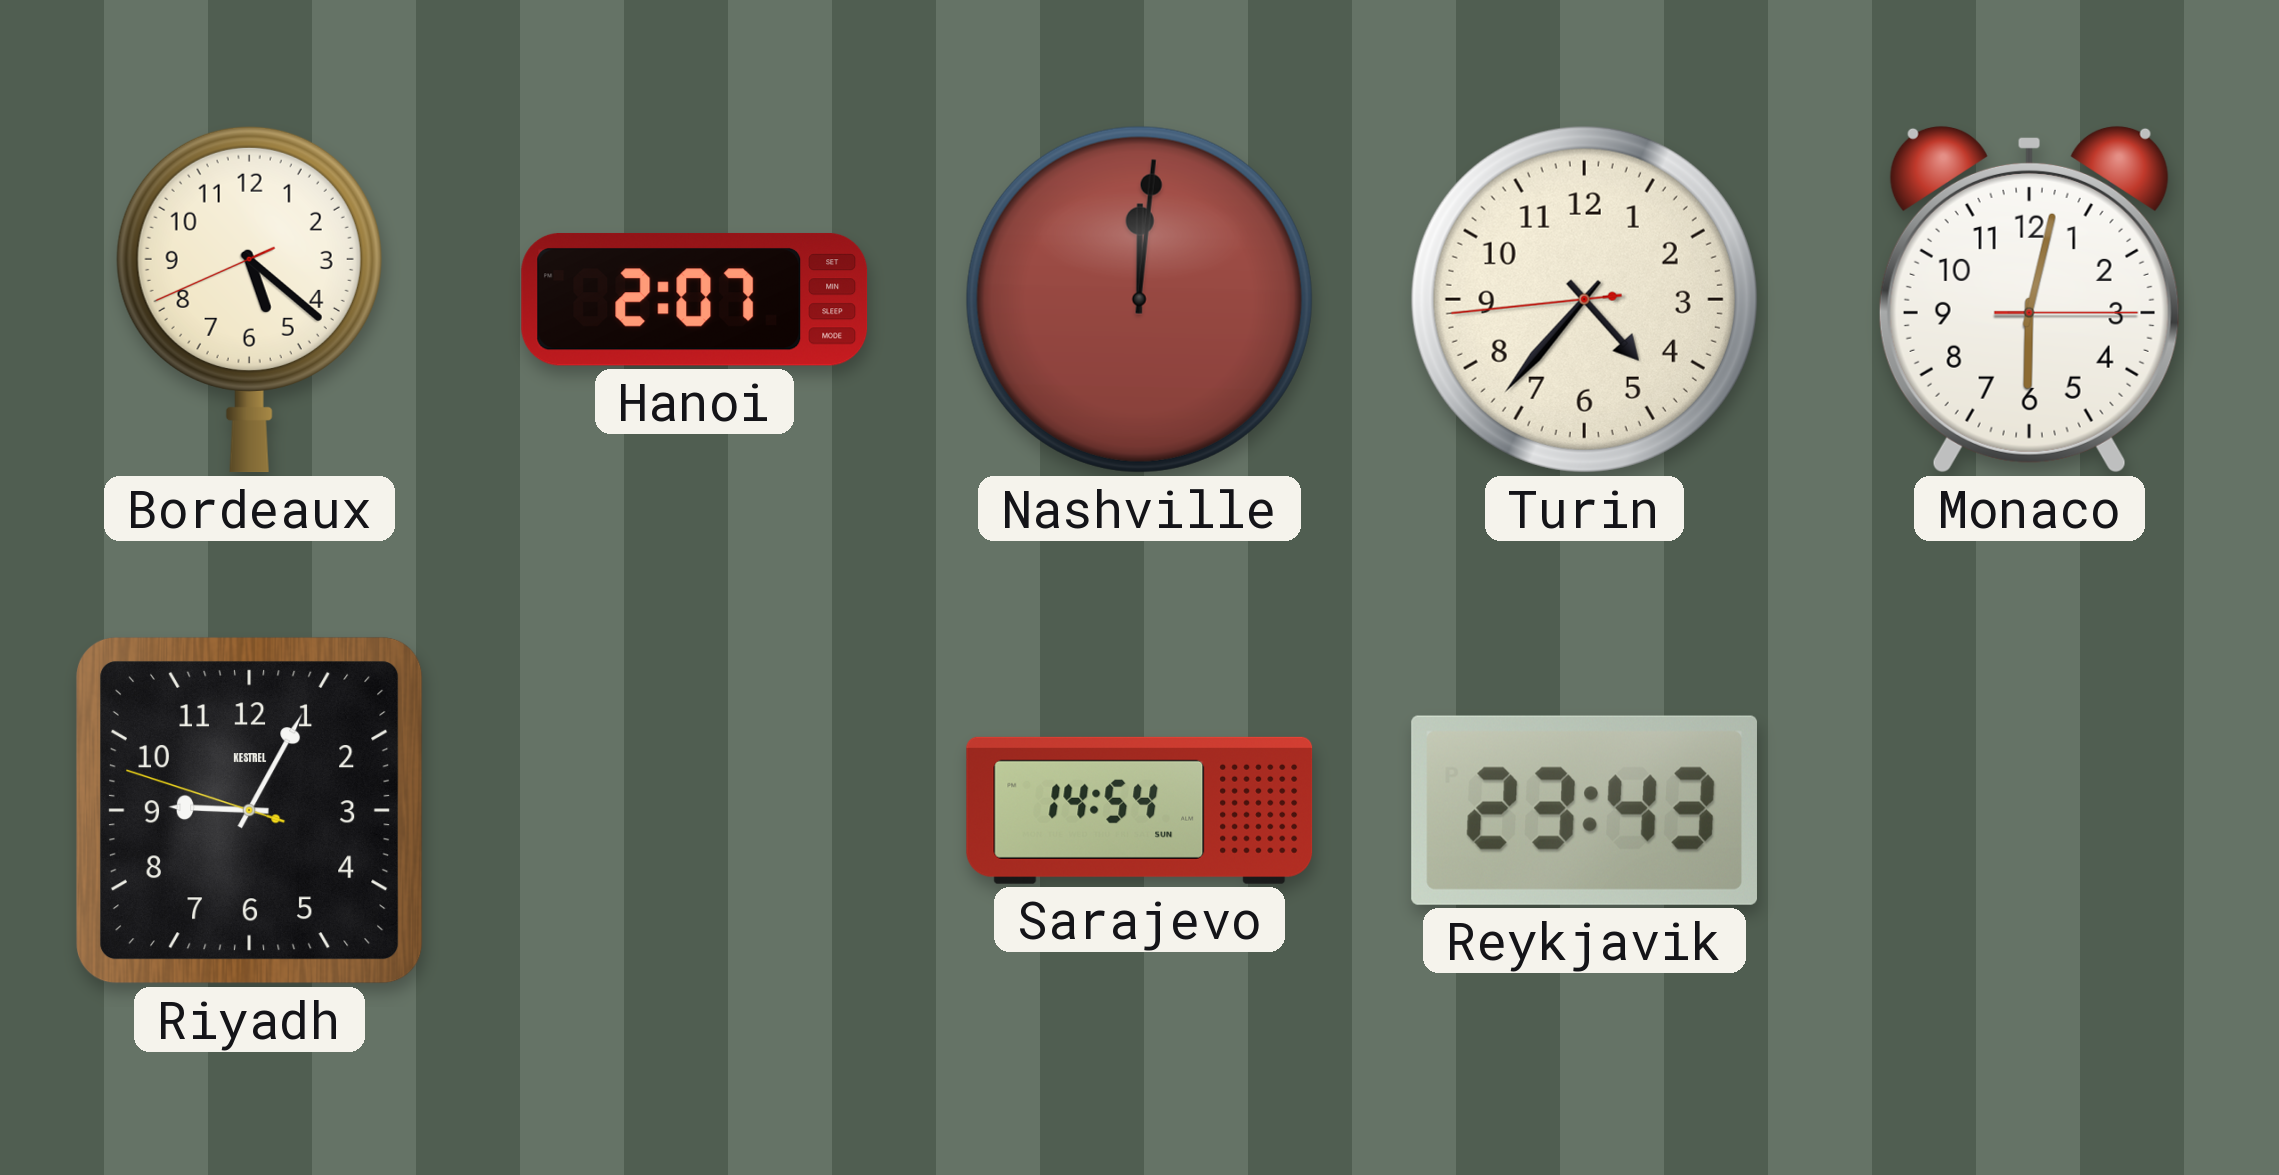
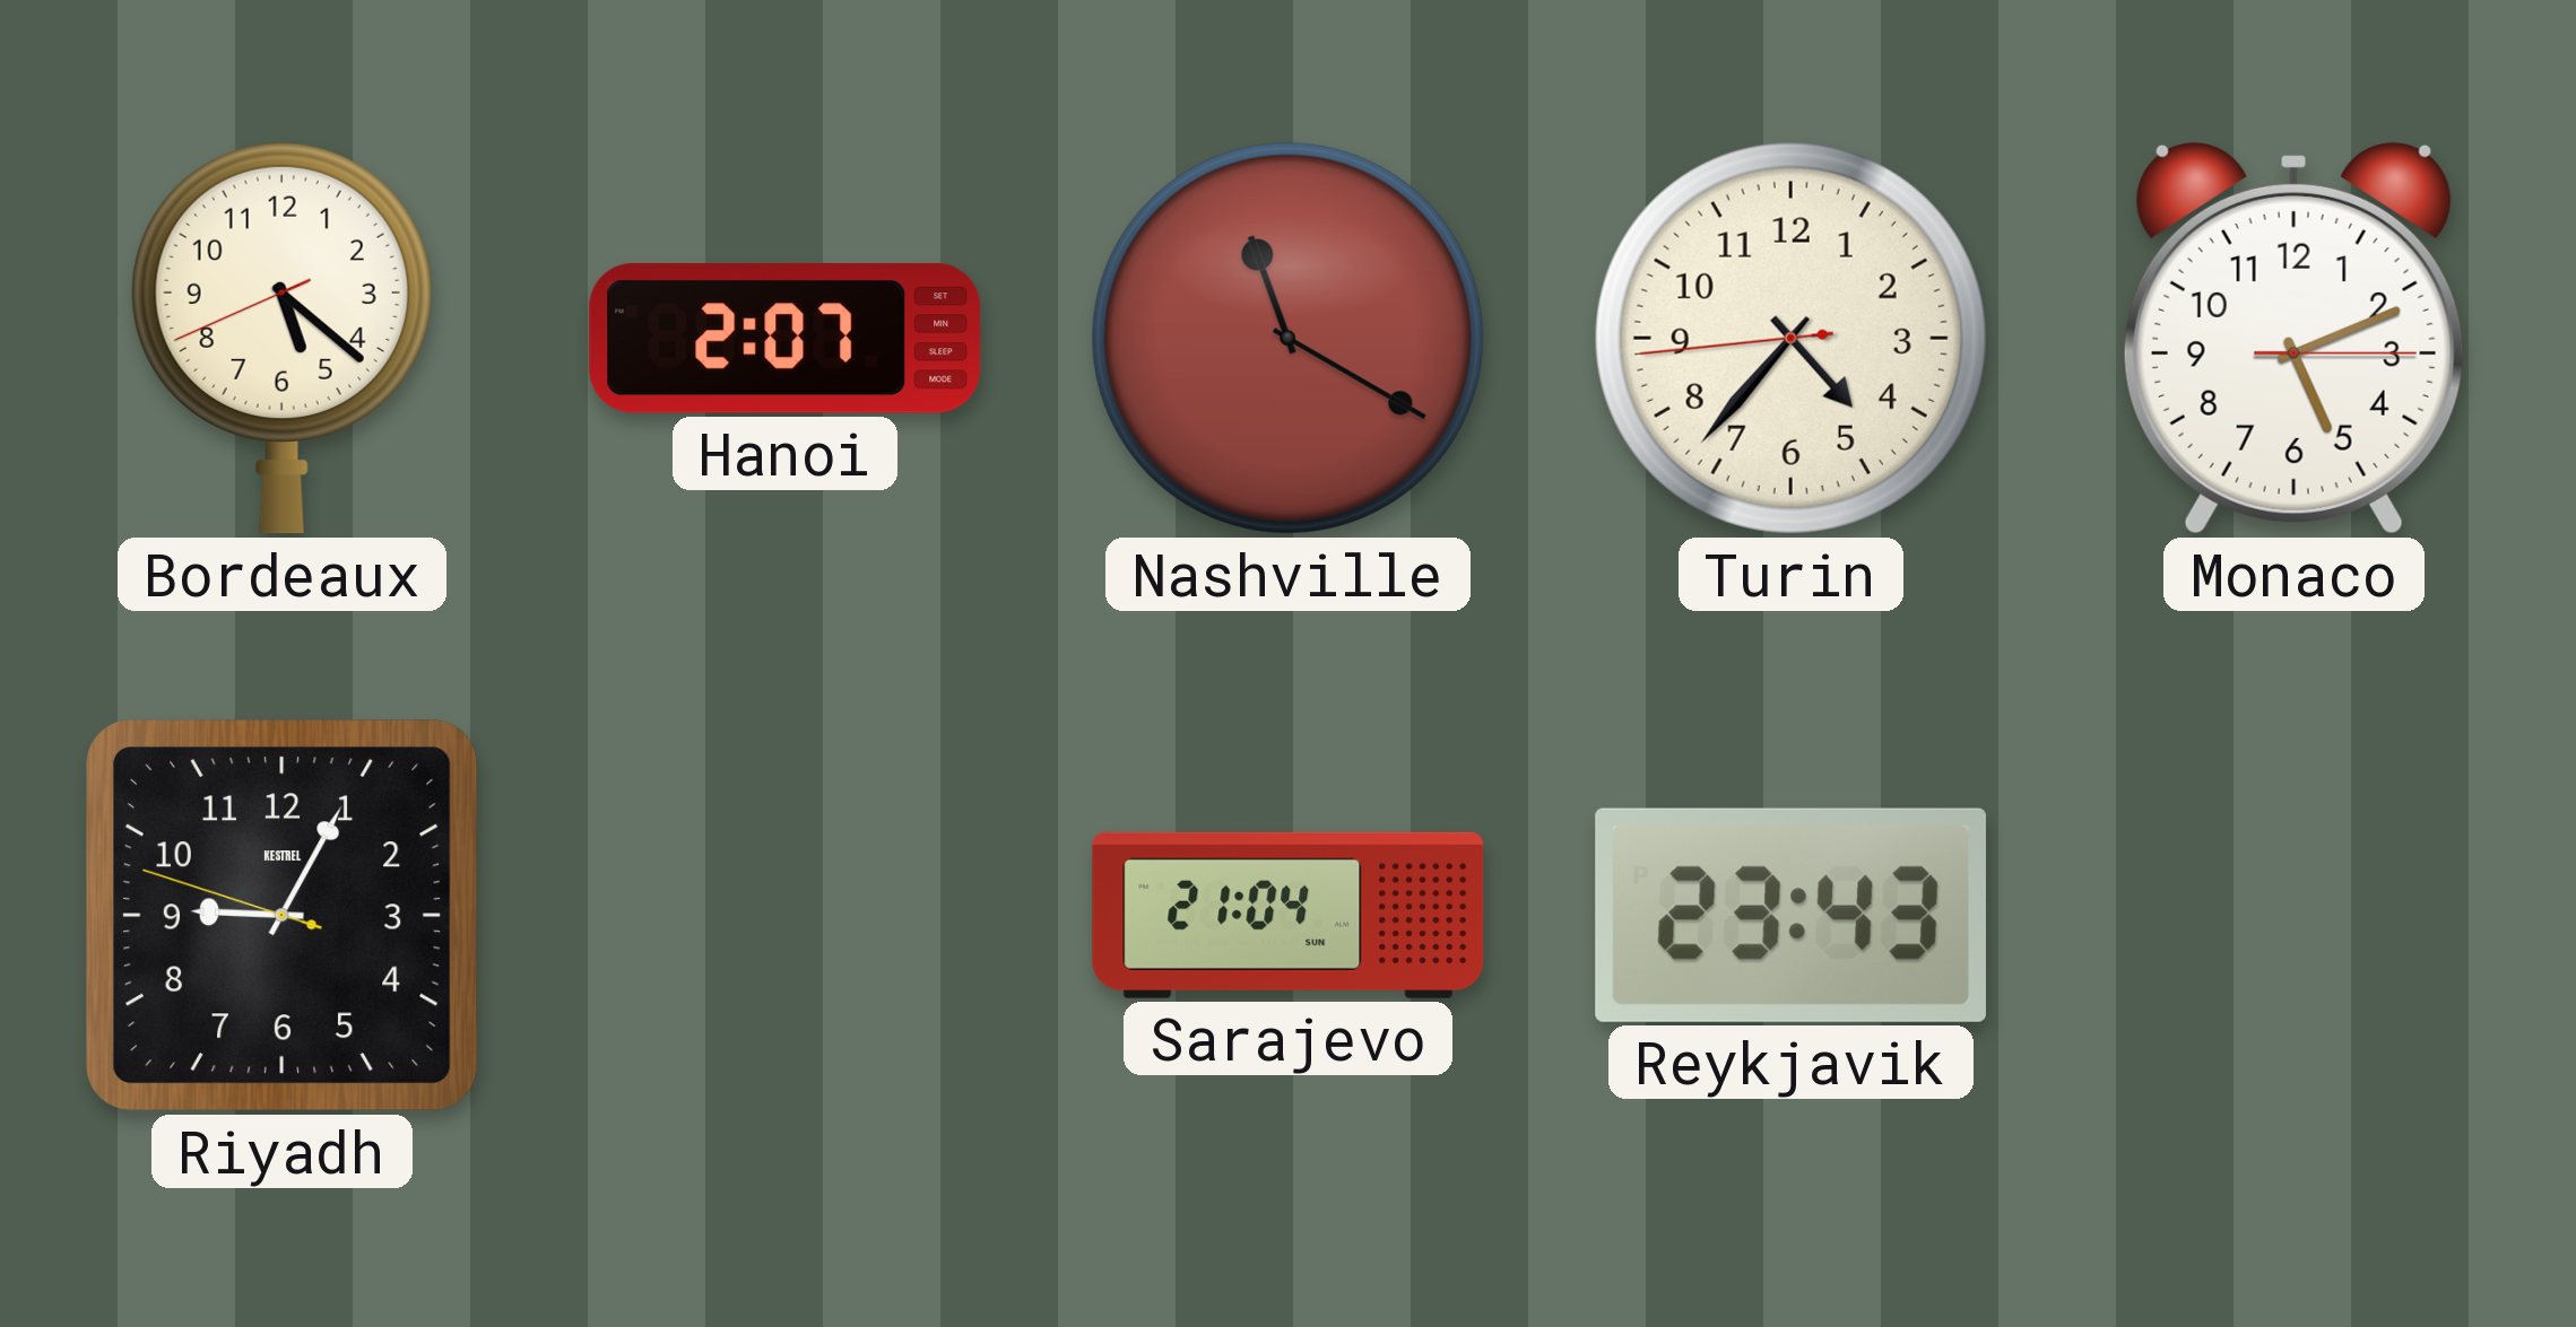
Nashville: 12:01 -> 11:20 (1287, 338)
Monaco: 6:02 -> 5:11 (2293, 338)
Sarajevo: 14:54 -> 21:04 (1289, 915)
